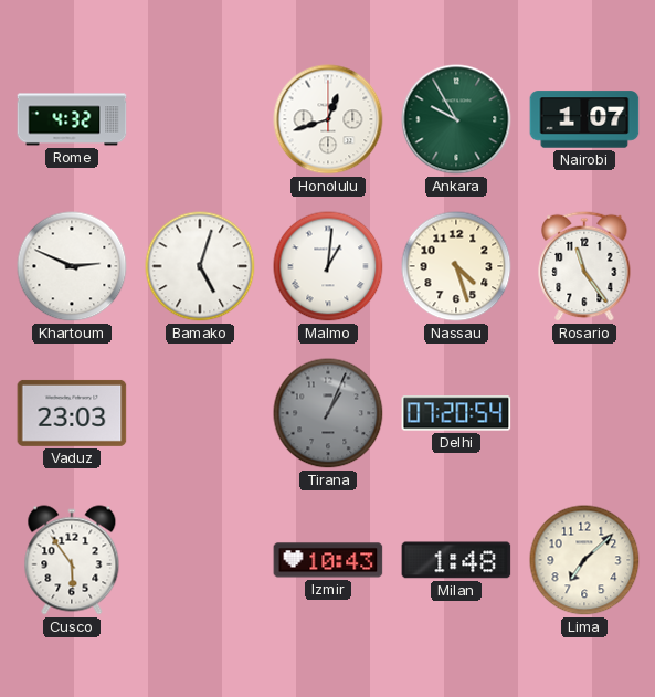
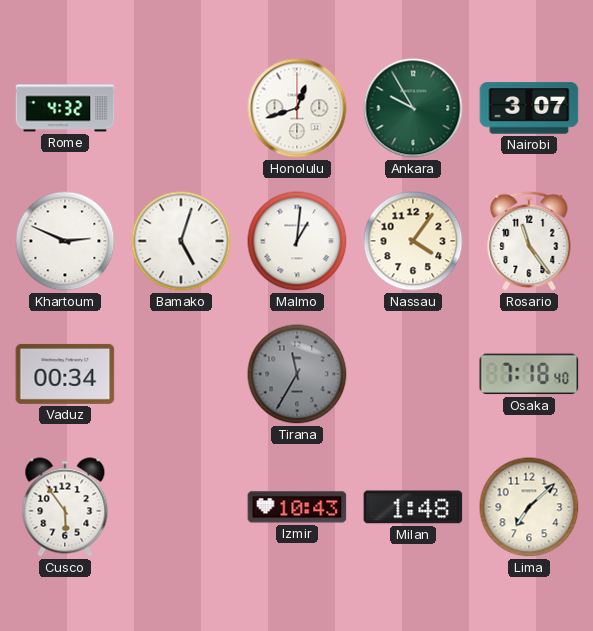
Nairobi: 1:07 -> 3:07 (529, 108)
Nassau: 4:27 -> 4:06 (413, 241)
Vaduz: 23:03 -> 00:34 (65, 374)
Tirana: 1:04 -> 11:35 (297, 374)
Delhi: 07:20 -> none (456, 413)
Osaka: none -> 7:18 (529, 374)
